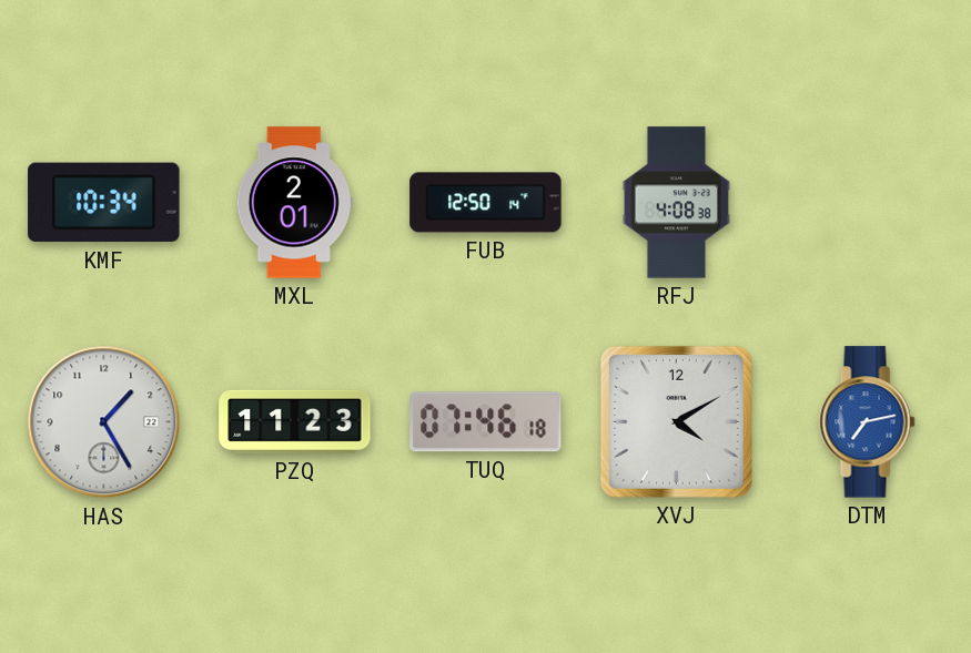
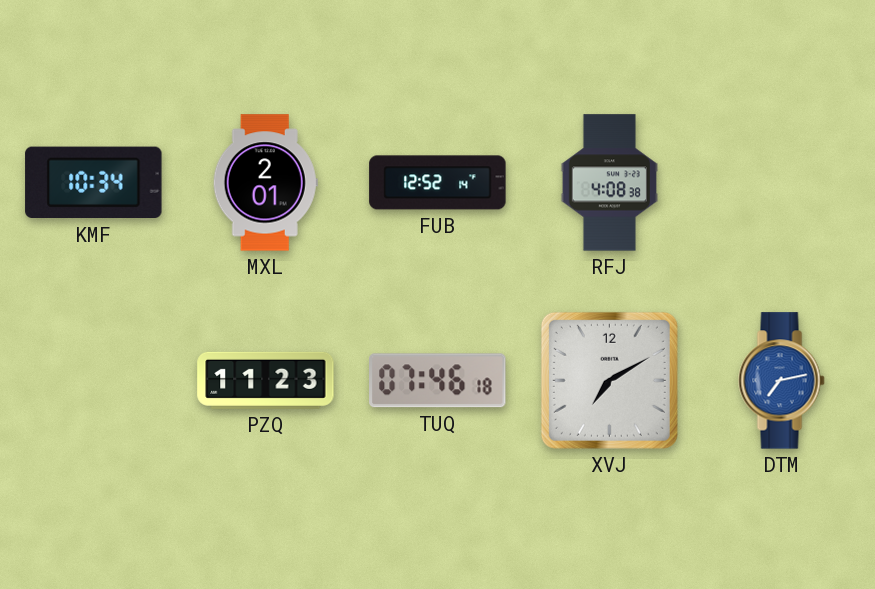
FUB: 12:50 -> 12:52 (438, 183)
HAS: 1:25 -> none (104, 422)
XVJ: 4:10 -> 7:10 (609, 380)
